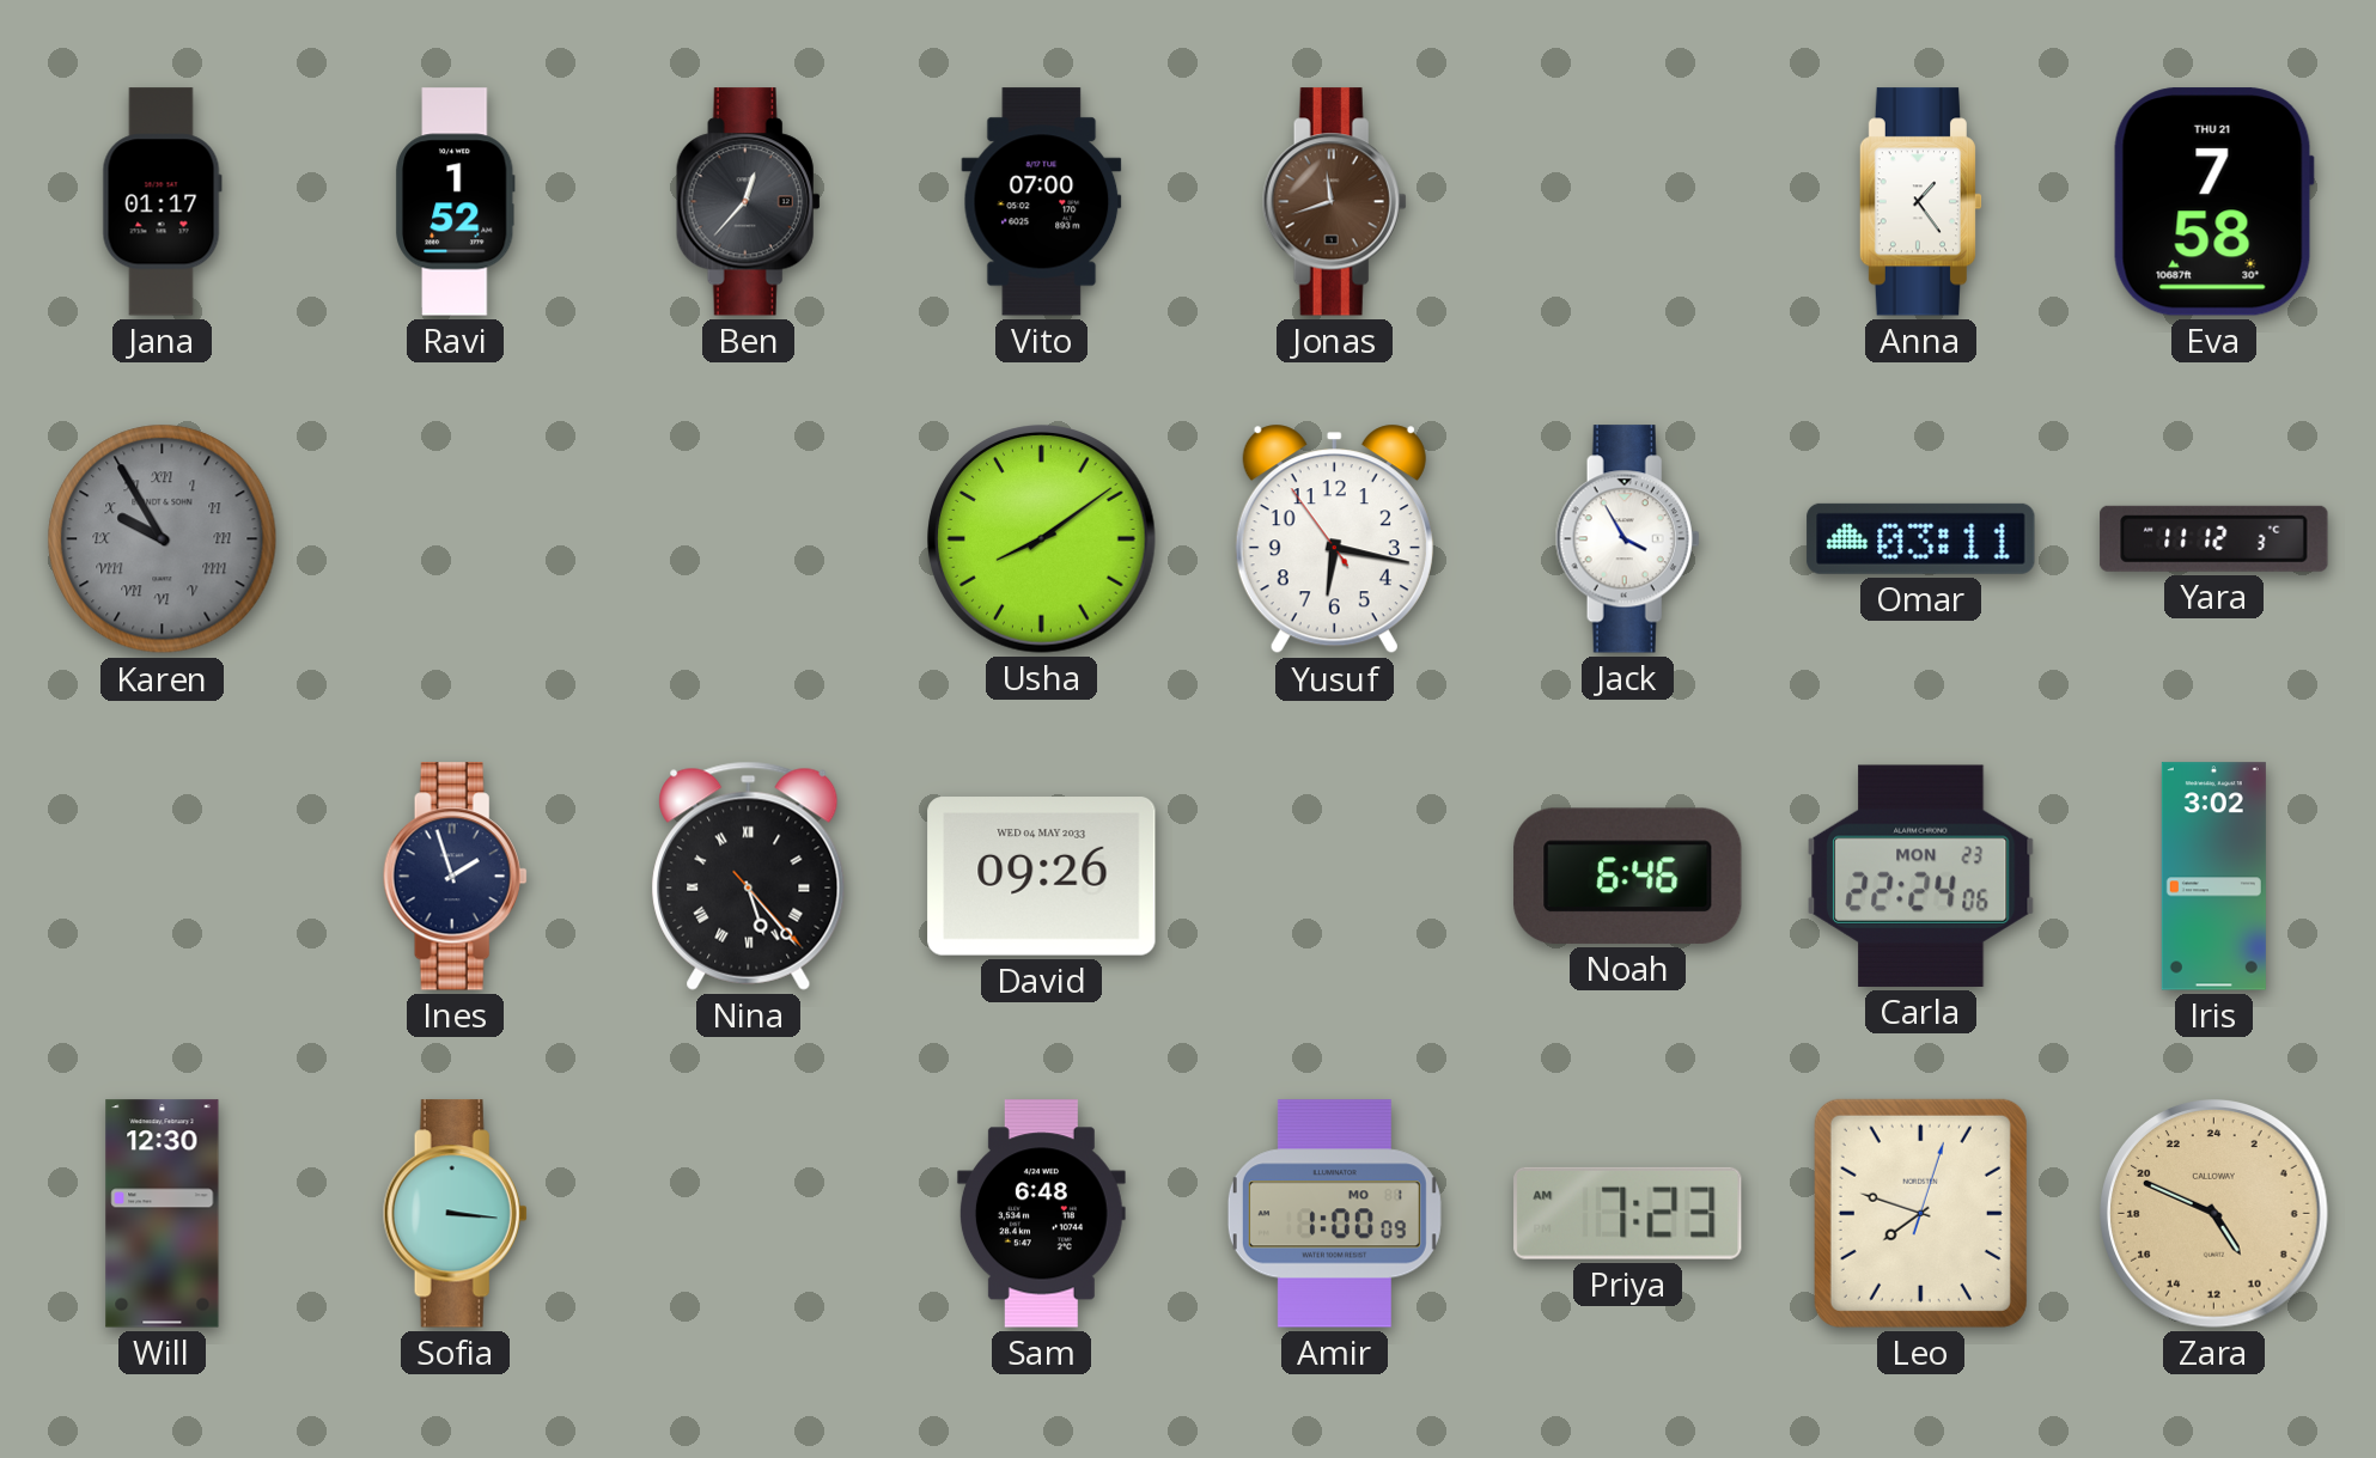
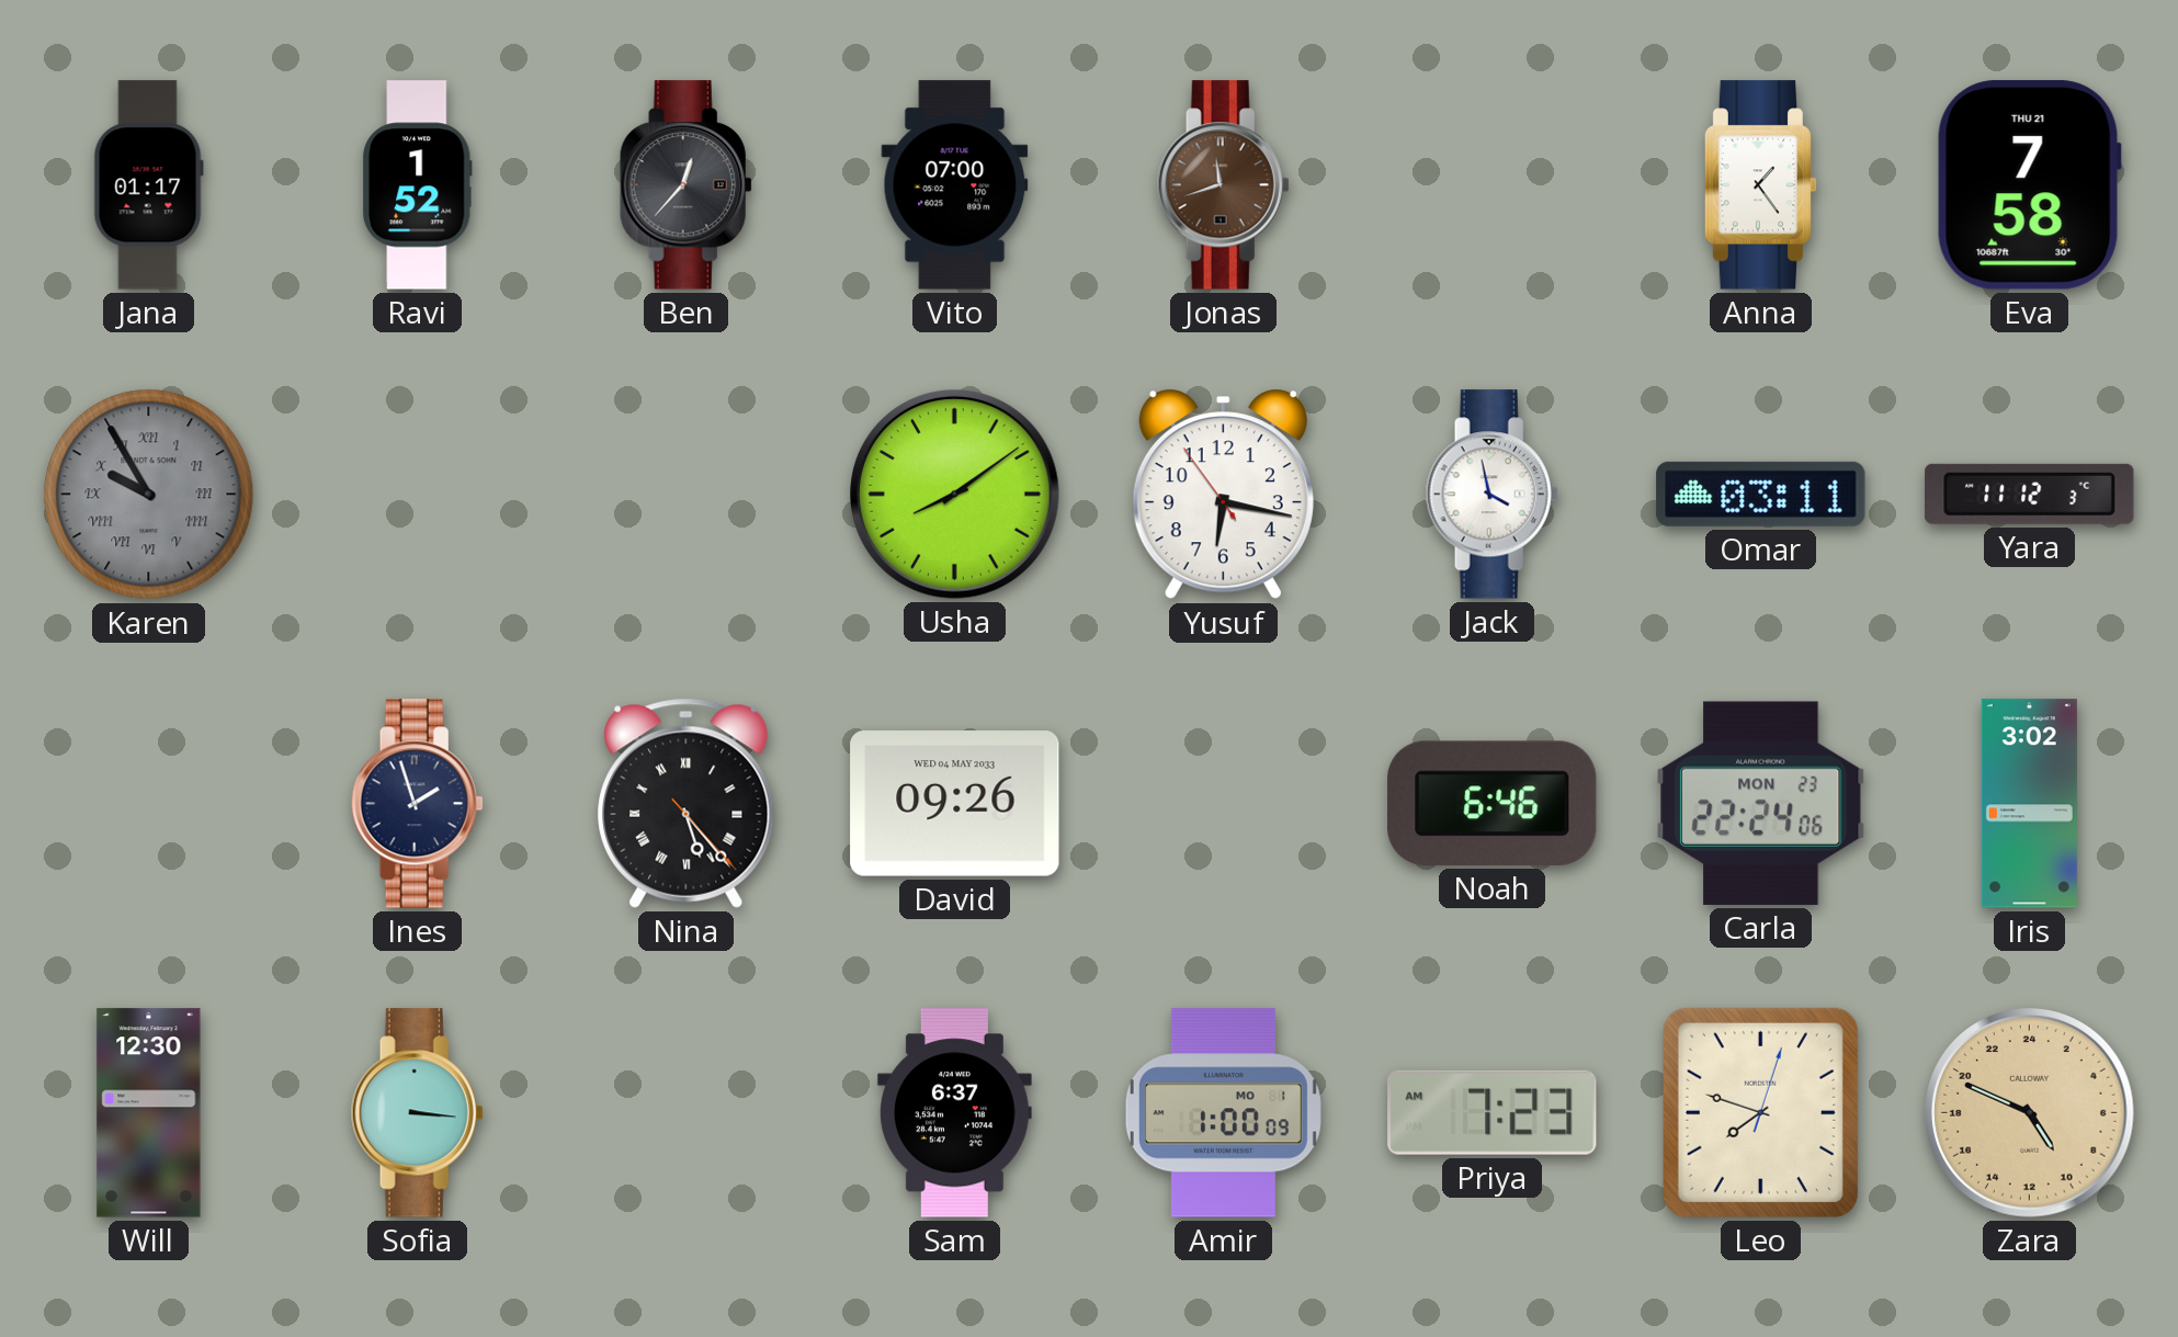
Jack: 3:55 -> 3:58 (1491, 495)
Sam: 6:48 -> 6:37 (954, 1113)
